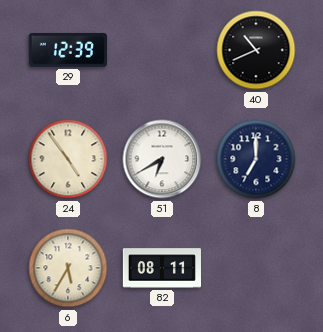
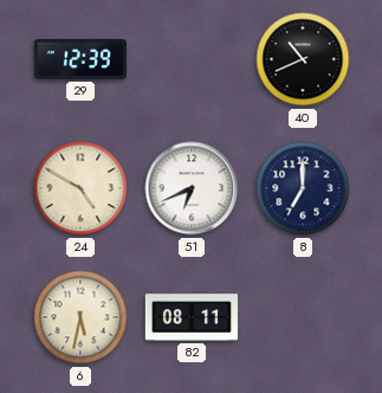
24: 4:54 -> 4:50 (80, 188)
51: 6:40 -> 6:41 (192, 188)
6: 5:35 -> 5:32 (80, 317)
